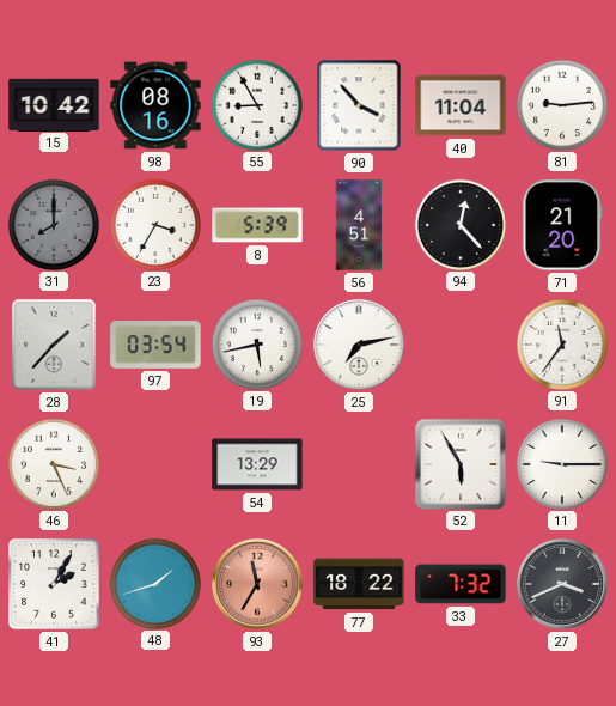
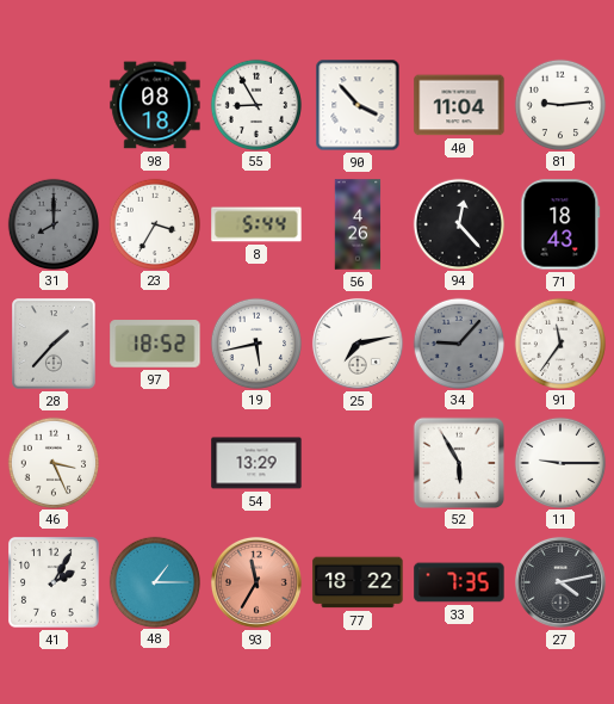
15: 10:42 -> none (54, 104)
98: 08:16 -> 08:18 (155, 105)
8: 5:39 -> 5:44 (256, 224)
56: 4:51 -> 4:26 (358, 224)
71: 21:20 -> 18:43 (560, 224)
97: 03:54 -> 18:52 (155, 344)
34: none -> 9:07 (458, 342)
48: 1:42 -> 1:15 (154, 581)
33: 7:32 -> 7:35 (459, 582)
27: 3:41 -> 4:13 (560, 582)
